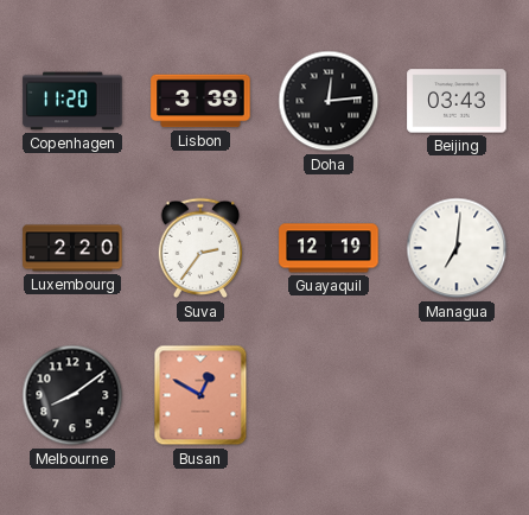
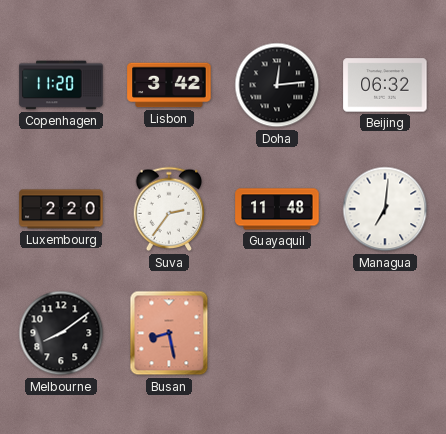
Lisbon: 3:39 -> 3:42 (169, 85)
Beijing: 03:43 -> 06:32 (385, 85)
Guayaquil: 12:19 -> 11:48 (277, 209)
Busan: 12:50 -> 8:28 (169, 333)
